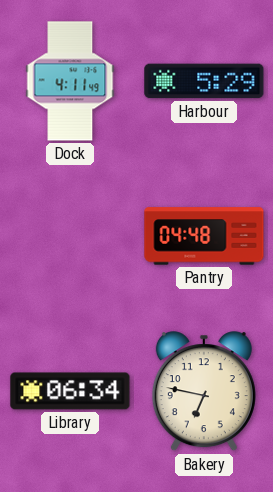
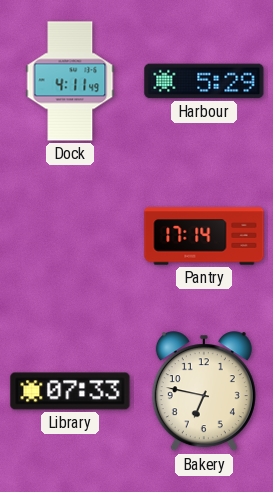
Pantry: 04:48 -> 17:14 (204, 236)
Library: 06:34 -> 07:33 (70, 391)
